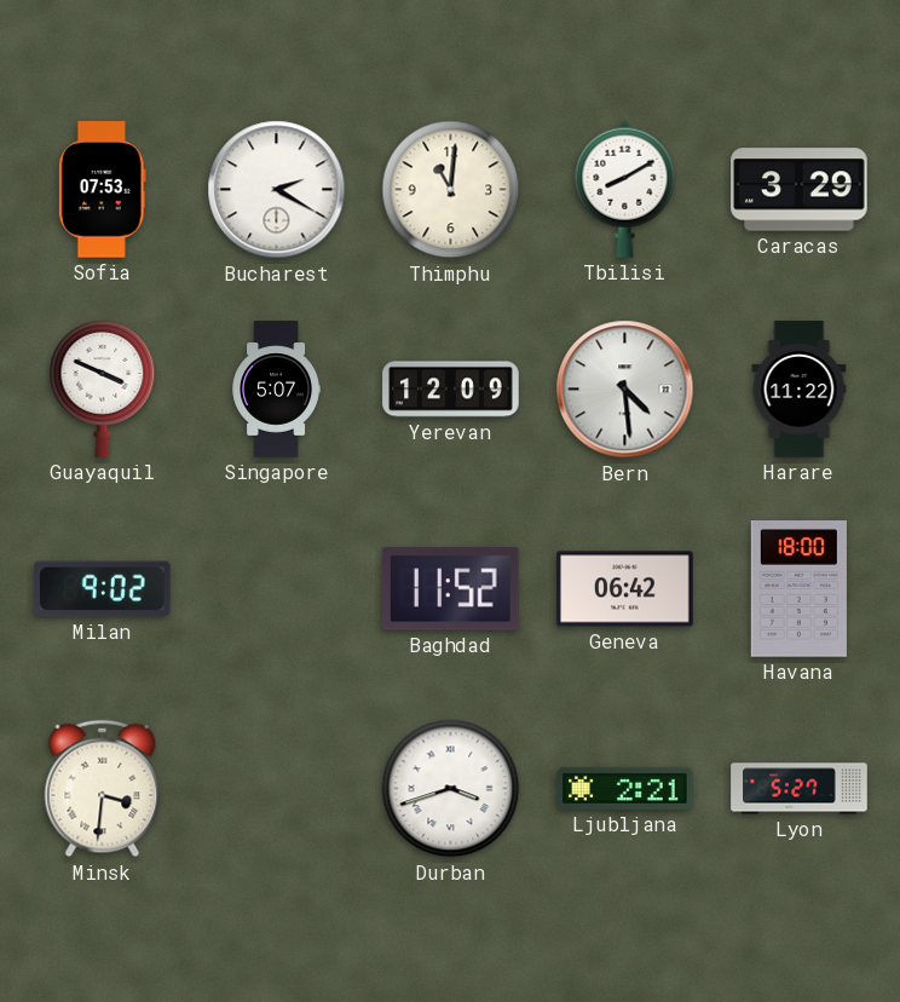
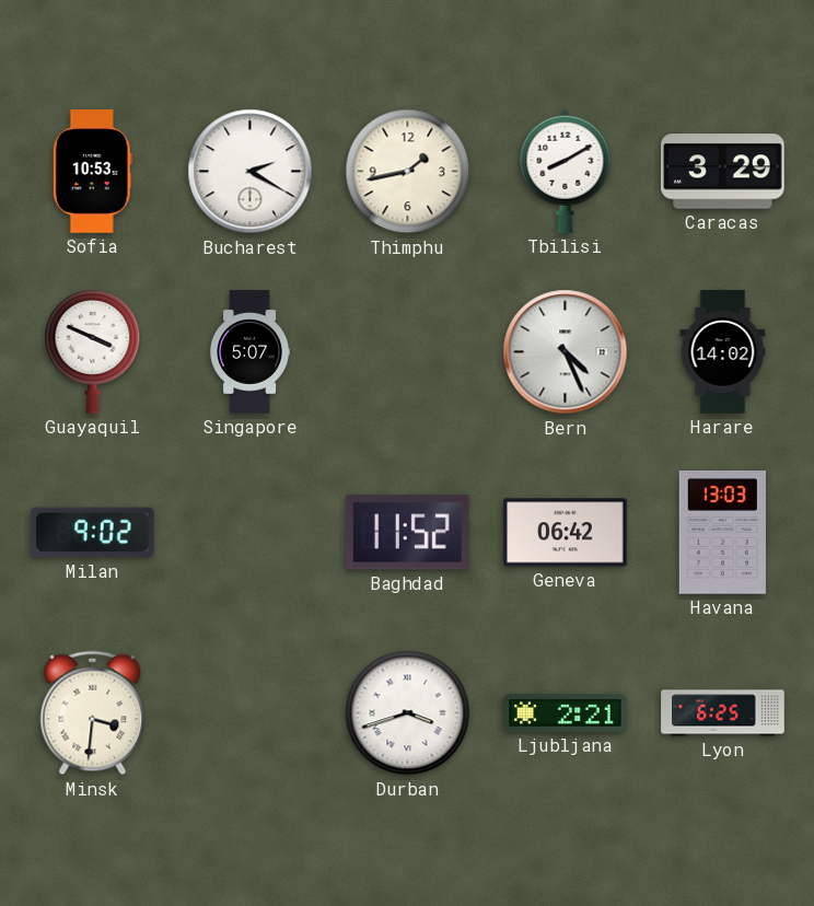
Sofia: 07:53 -> 10:53 (92, 172)
Thimphu: 11:01 -> 1:43 (408, 172)
Yerevan: 12:09 -> none (451, 390)
Bern: 4:29 -> 4:26 (566, 352)
Harare: 11:22 -> 14:02 (723, 352)
Havana: 18:00 -> 13:03 (722, 533)
Lyon: 5:27 -> 6:25 (723, 713)
